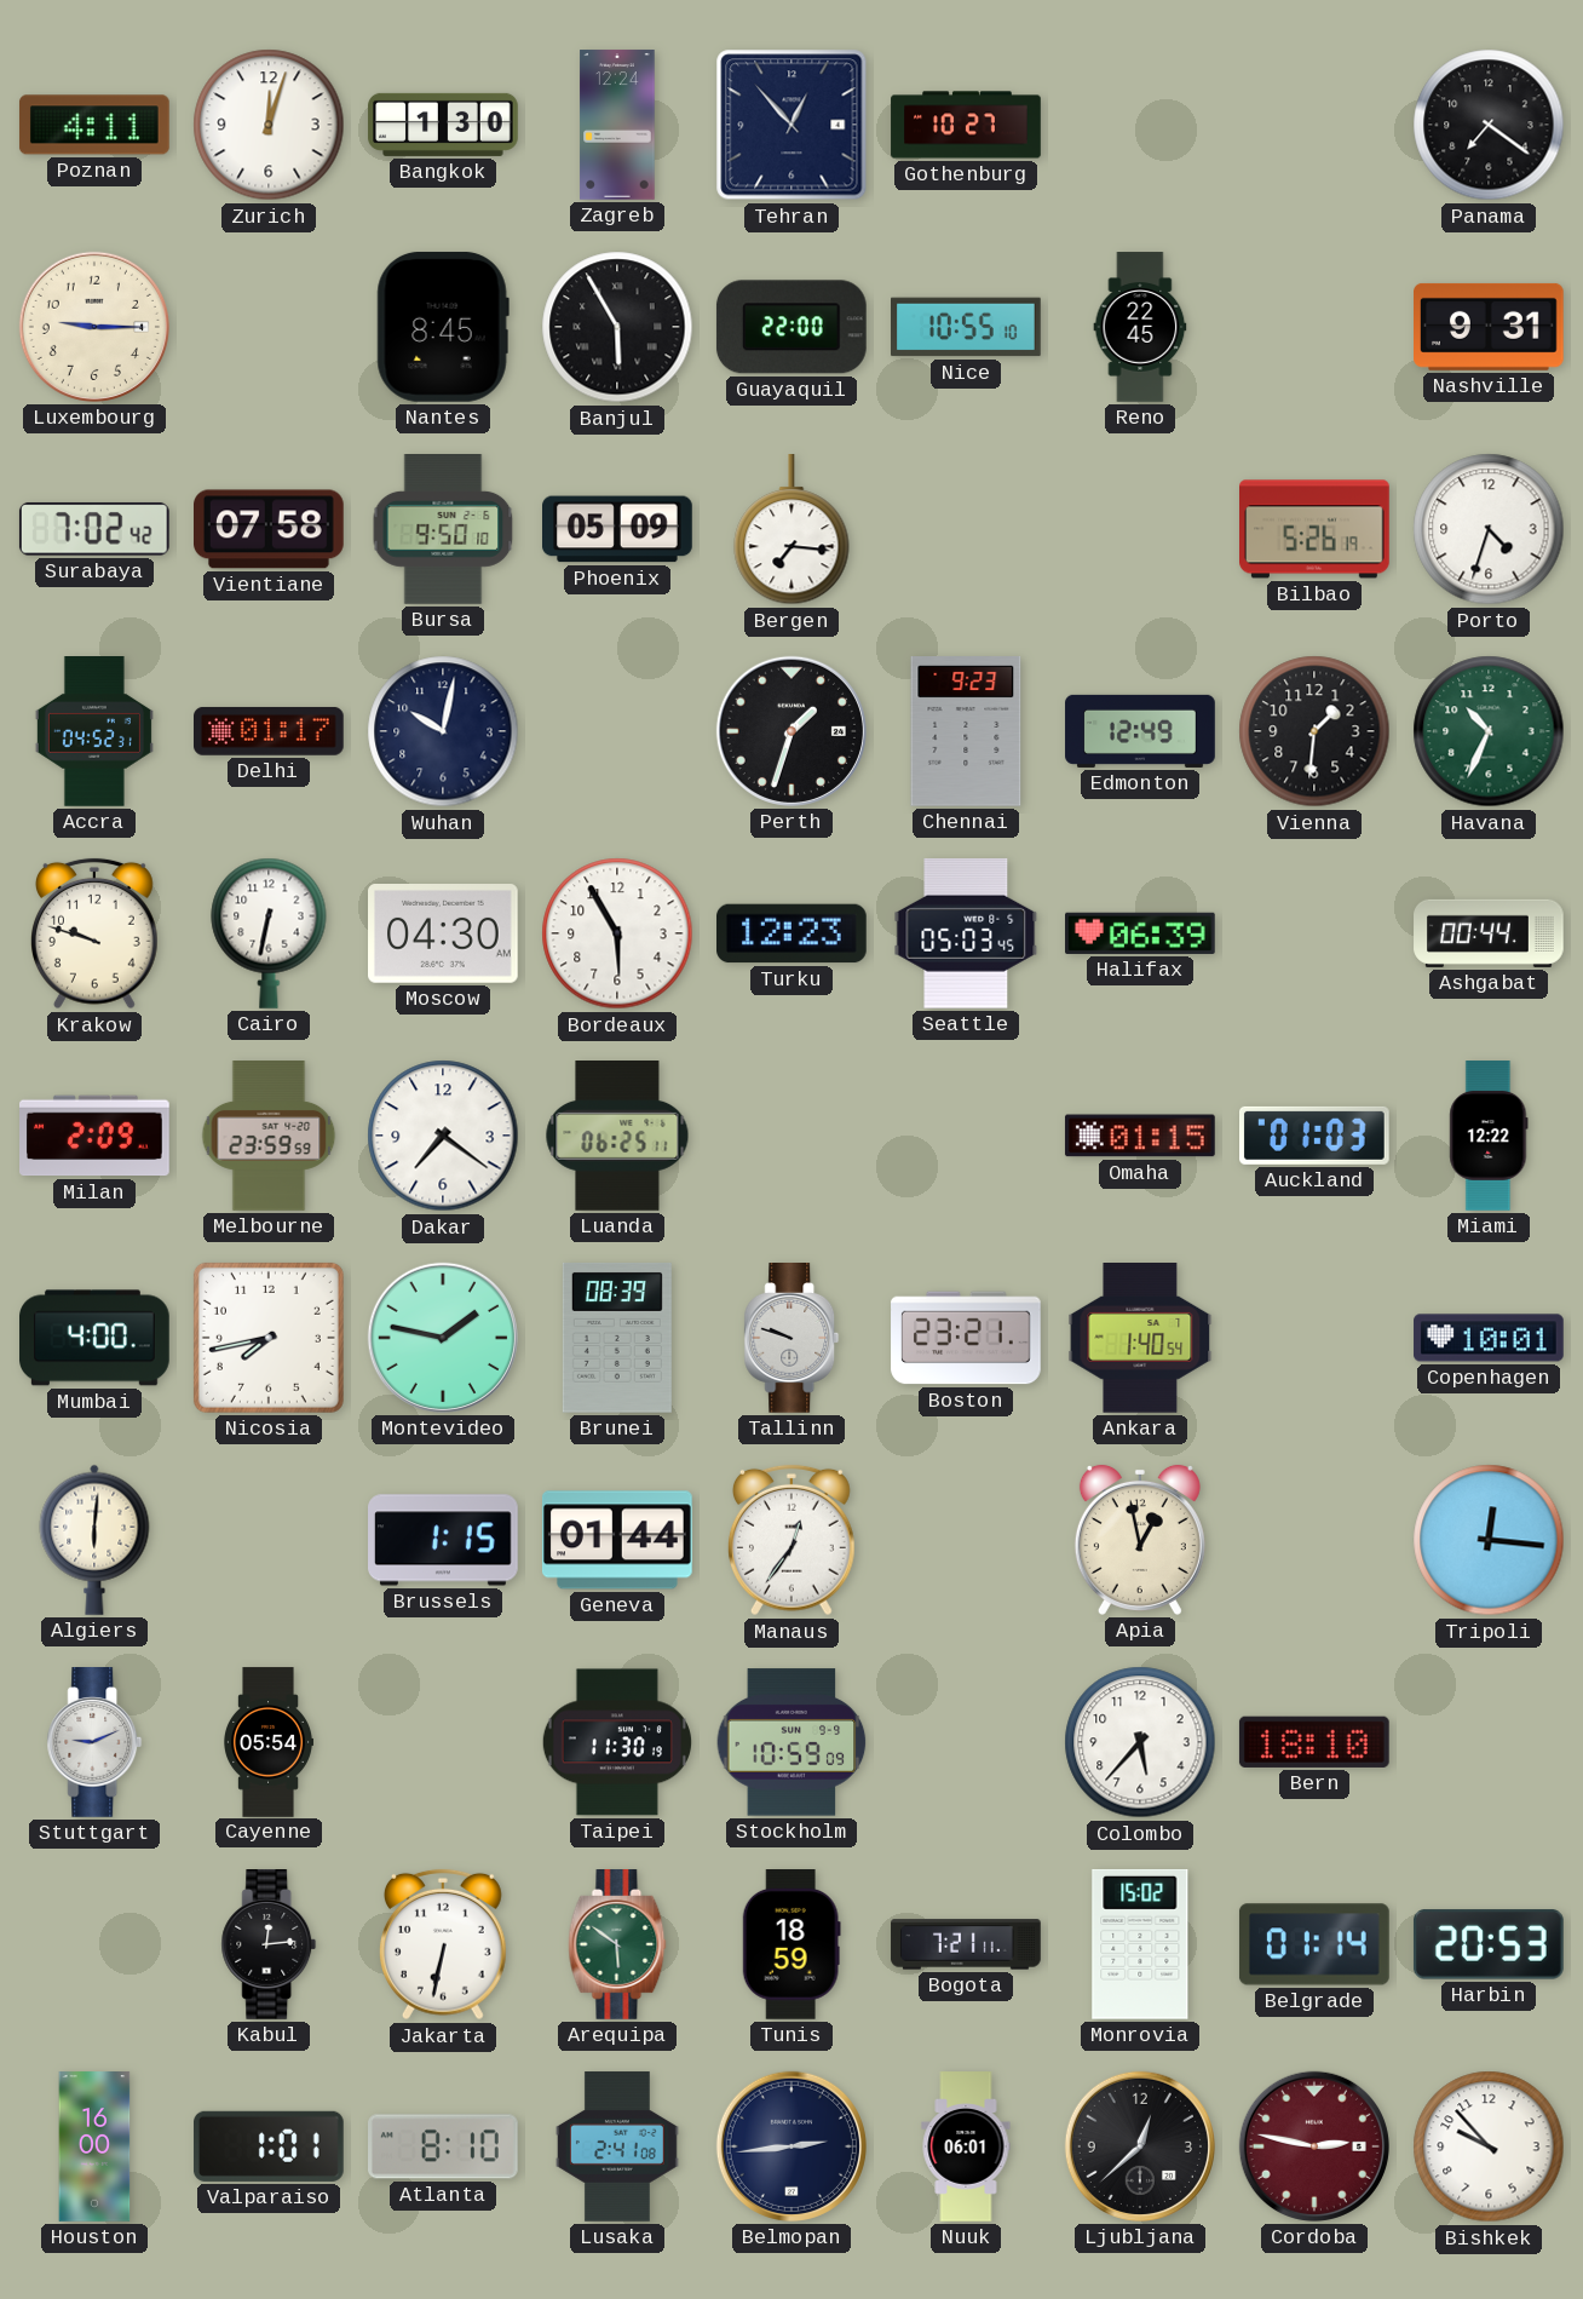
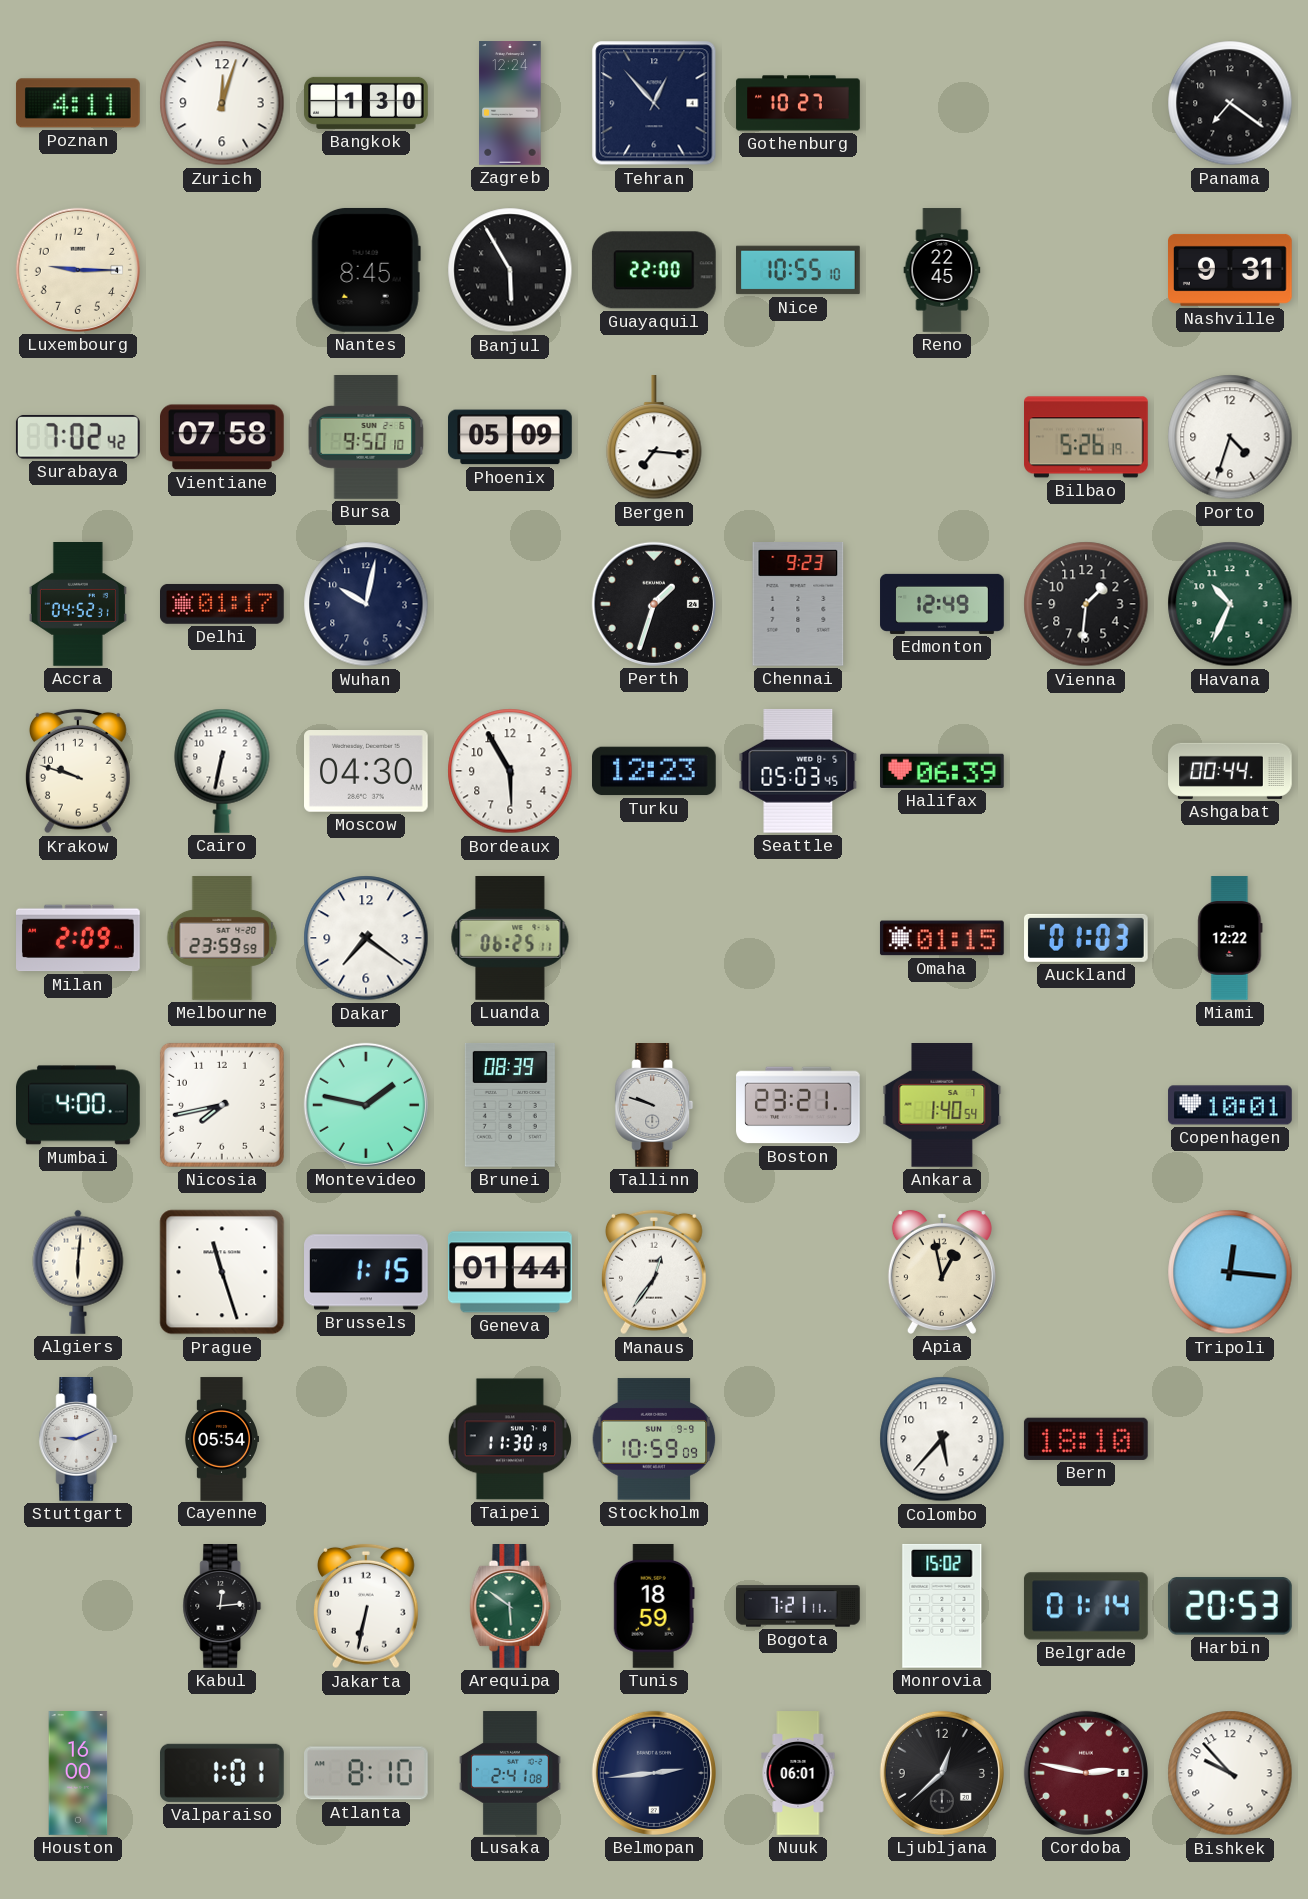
Prague: none -> 11:27 (222, 1272)
